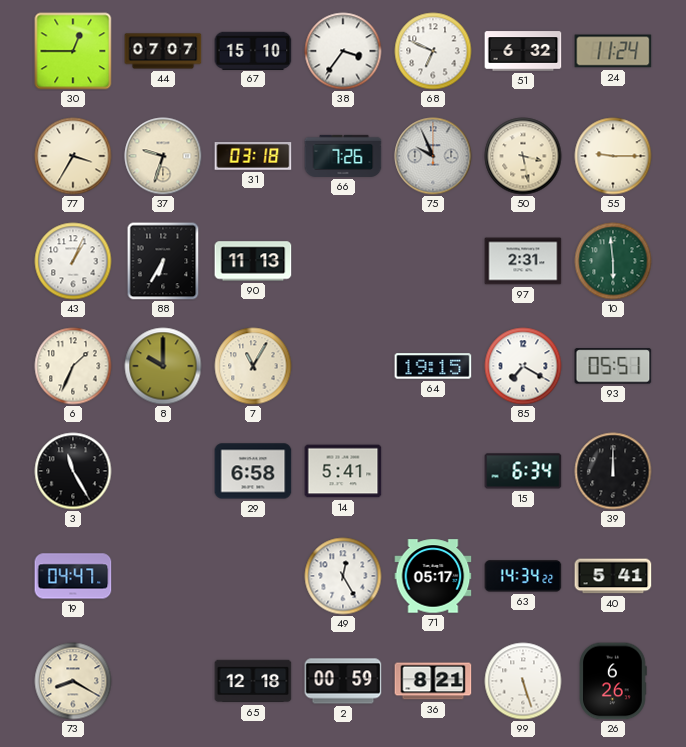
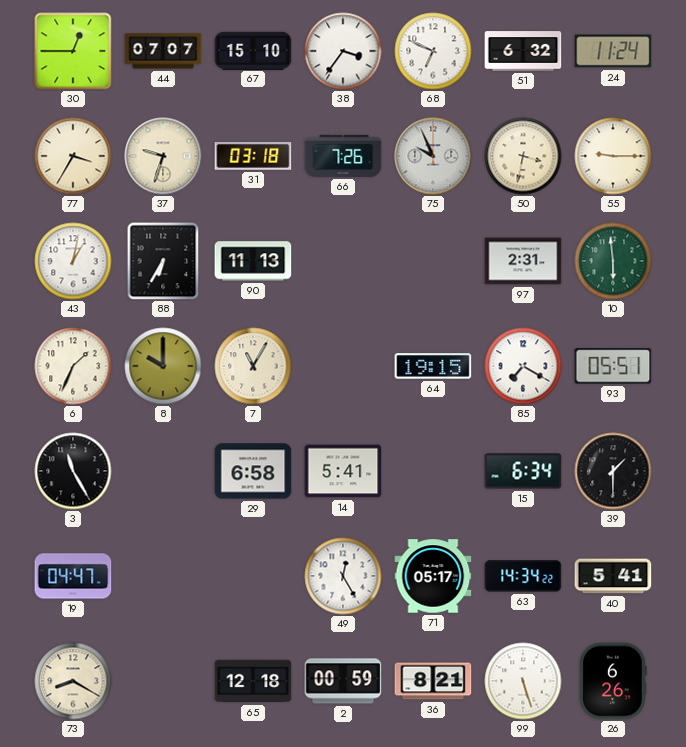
50: 3:28 -> 3:32 (523, 156)
43: 1:04 -> 1:02 (73, 261)
39: 12:00 -> 1:30 (613, 471)
